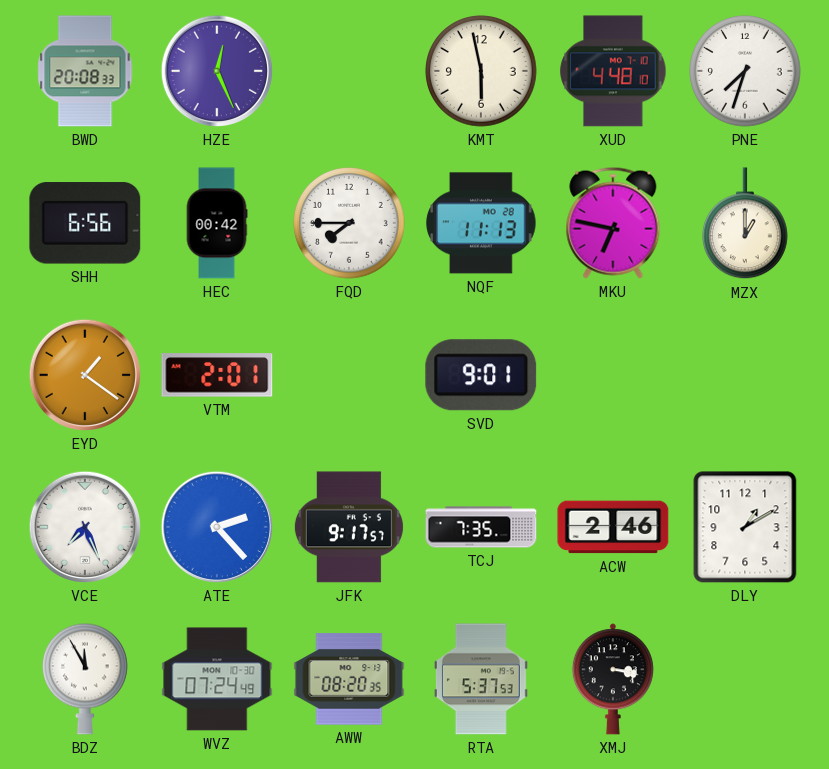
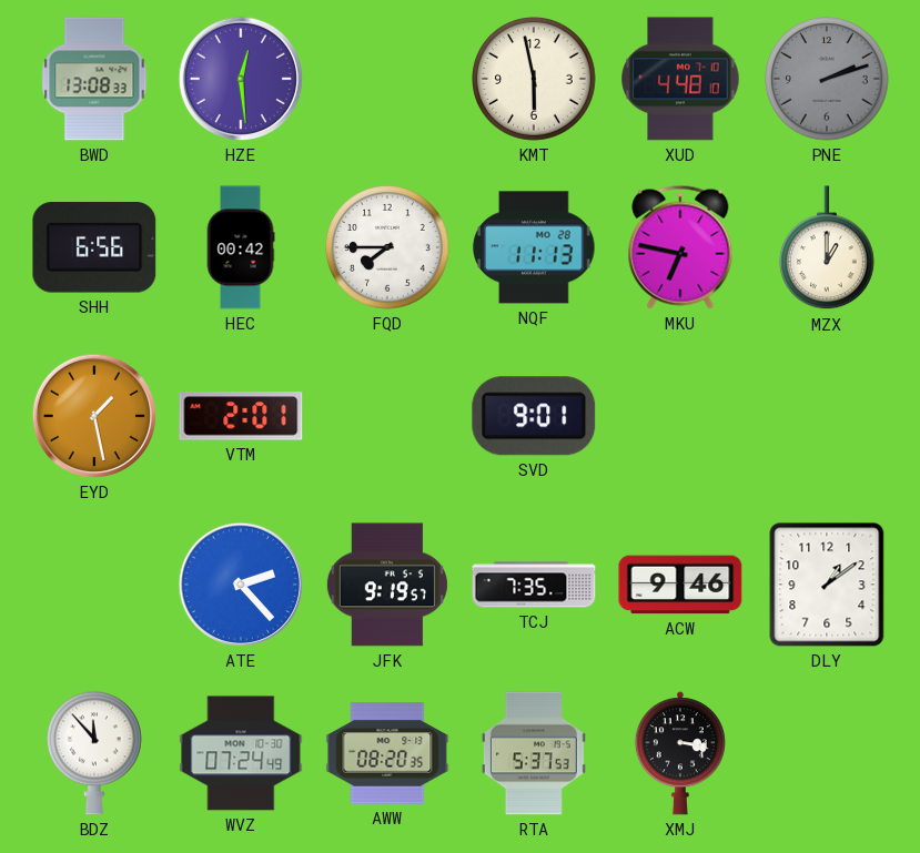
BWD: 20:08 -> 13:08 (94, 79)
HZE: 12:26 -> 12:29 (241, 79)
PNE: 7:33 -> 2:12 (827, 79)
PNE dial: white -> grey (827, 79)
EYD: 1:21 -> 1:28 (94, 416)
VCE: 7:26 -> none (85, 527)
JFK: 9:17 -> 9:19 (387, 585)
ACW: 2:46 -> 9:46 (680, 585)
DLY: 1:10 -> 1:09 (827, 585)
BDZ: 11:55 -> 11:53 (95, 753)
